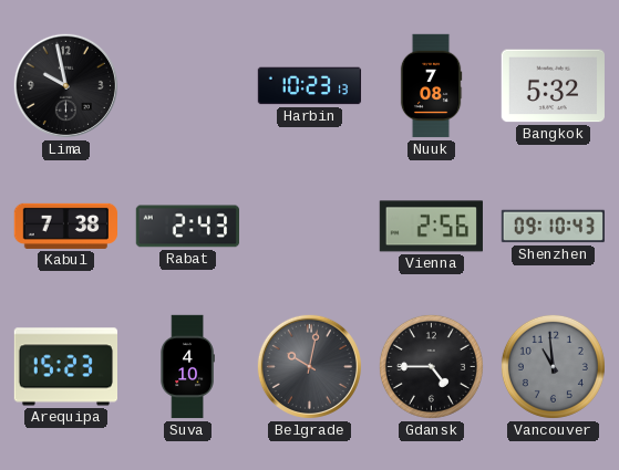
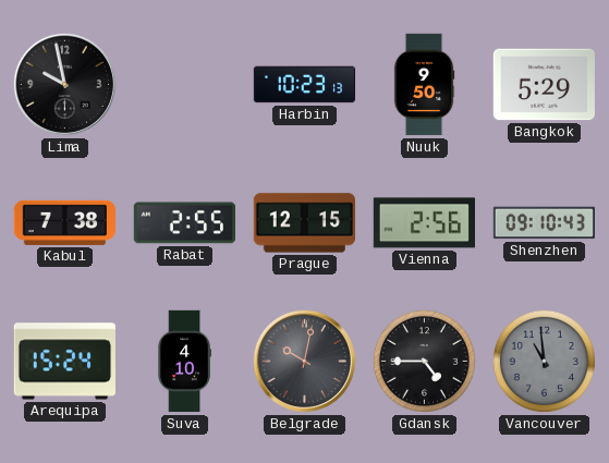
Nuuk: 7:08 -> 9:50 (424, 85)
Bangkok: 5:32 -> 5:29 (544, 85)
Rabat: 2:43 -> 2:55 (184, 223)
Prague: none -> 12:15 (304, 223)
Arequipa: 15:23 -> 15:24 (64, 362)
